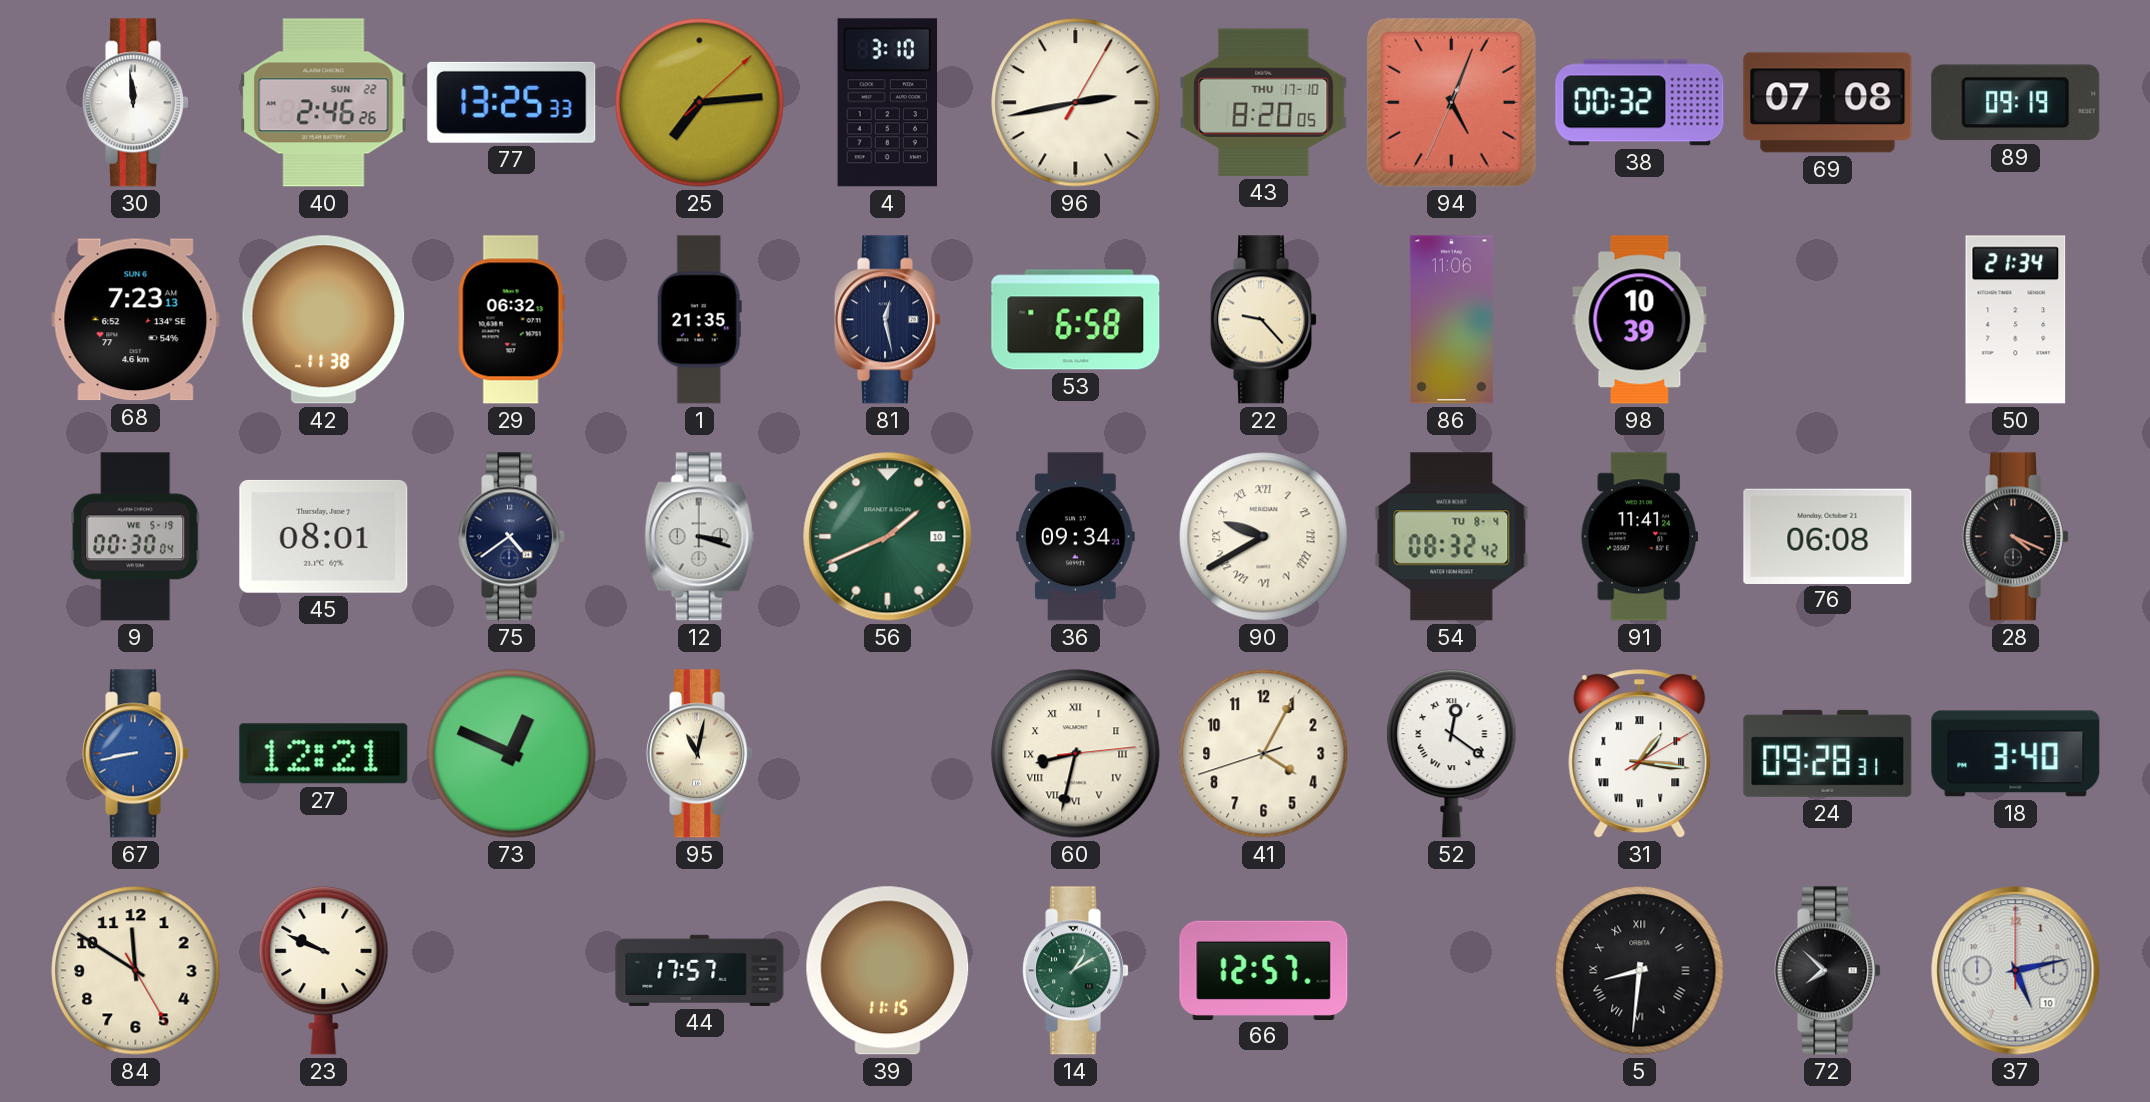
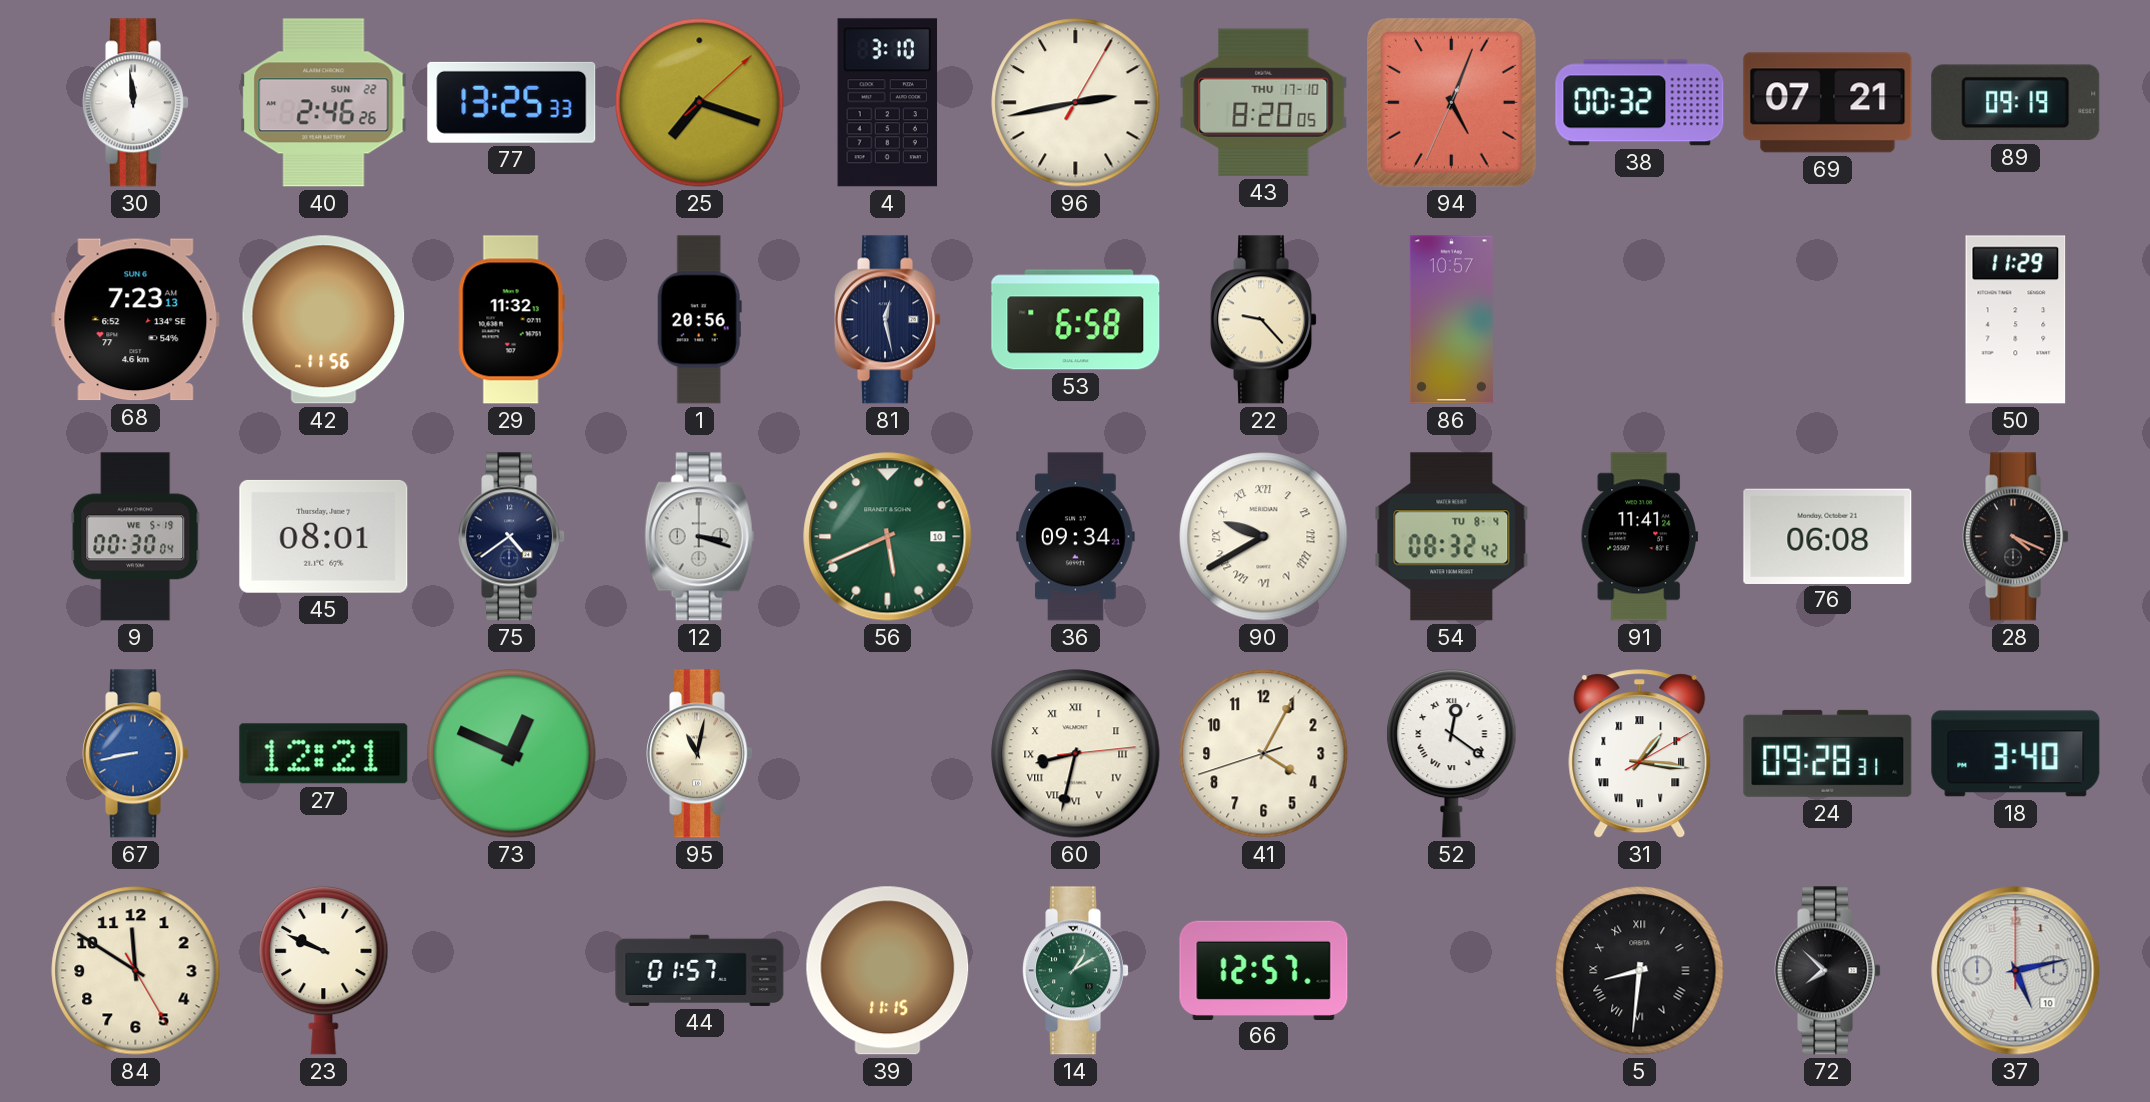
25: 7:14 -> 7:18 (700, 103)
69: 07:08 -> 07:21 (1828, 103)
42: 11:38 -> 11:56 (324, 320)
29: 06:32 -> 11:32 (511, 320)
1: 21:35 -> 20:56 (699, 320)
86: 11:06 -> 10:57 (1451, 320)
98: 10:39 -> none (1640, 320)
50: 21:34 -> 11:29 (2016, 320)
56: 1:41 -> 5:41 (888, 537)
44: 17:57 -> 01:57 (700, 970)
